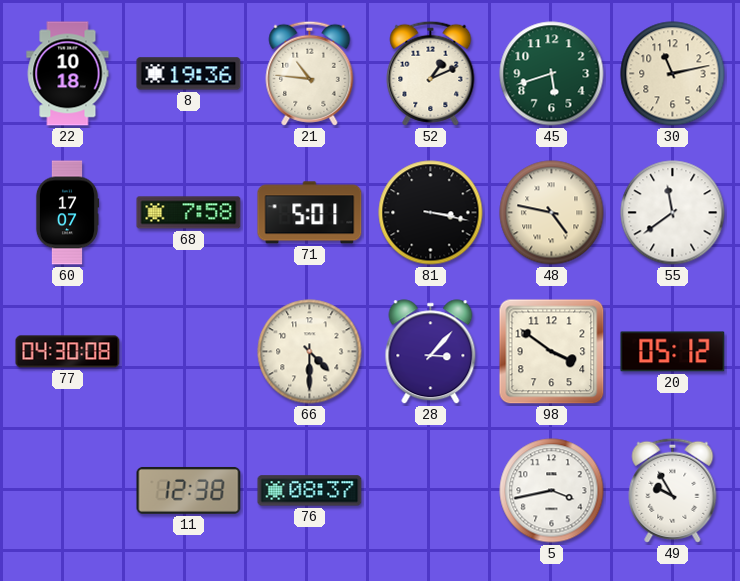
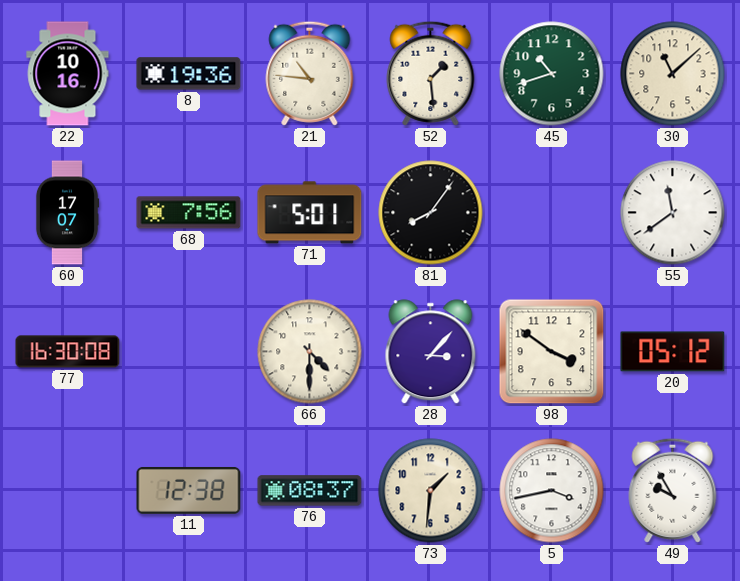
22: 10:18 -> 10:16 (68, 74)
52: 1:11 -> 1:29 (431, 73)
45: 5:42 -> 10:42 (552, 74)
30: 11:13 -> 11:08 (673, 74)
68: 7:58 -> 7:56 (189, 213)
81: 3:17 -> 8:06 (431, 213)
48: 4:47 -> none (552, 213)
77: 04:30 -> 16:30 (68, 352)
73: none -> 1:31 (431, 491)
